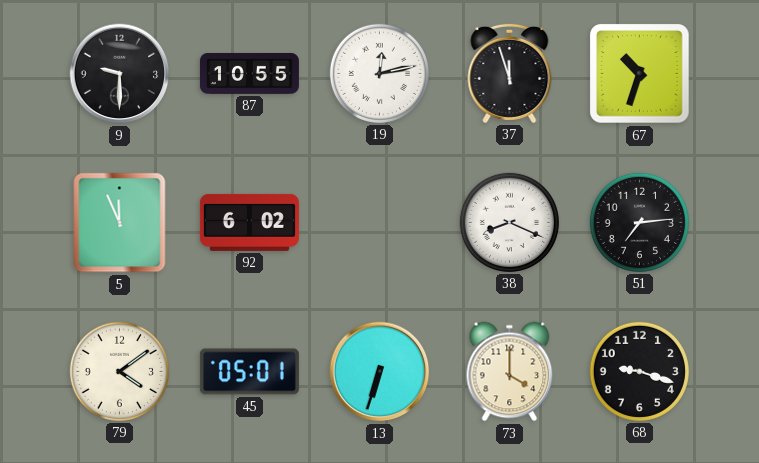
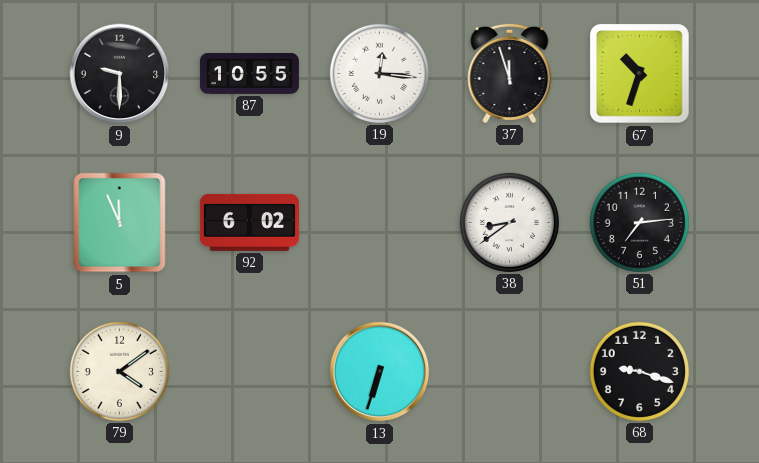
19: 12:13 -> 12:16 (379, 73)
38: 8:19 -> 8:39 (509, 222)
45: 05:01 -> none (249, 372)
73: 4:00 -> none (510, 372)
